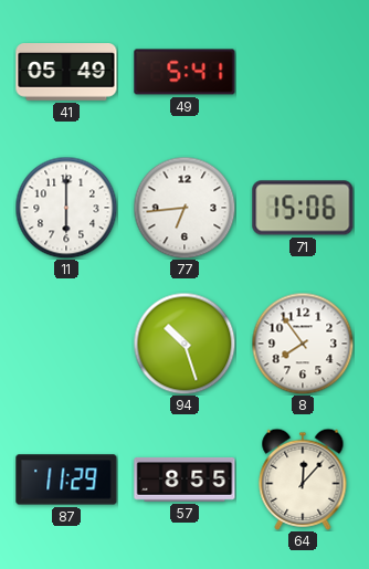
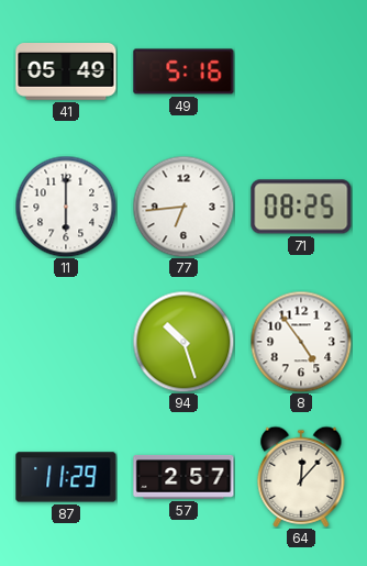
49: 5:41 -> 5:16 (183, 71)
71: 15:06 -> 08:25 (301, 207)
8: 7:54 -> 4:54 (301, 342)
57: 8:55 -> 2:57 (183, 477)
